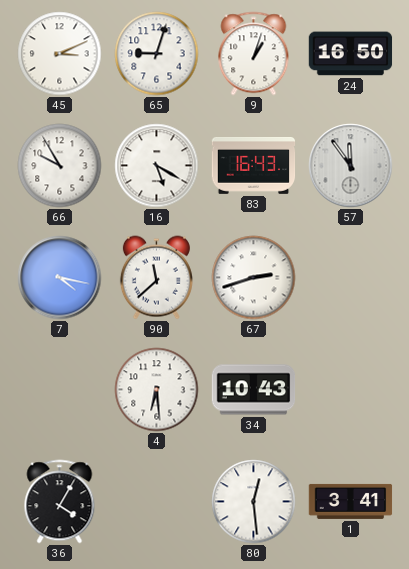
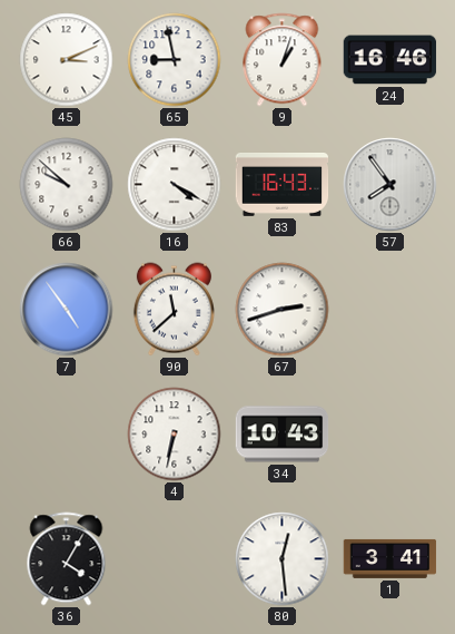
65: 9:03 -> 8:58 (175, 60)
24: 16:50 -> 16:46 (390, 60)
66: 9:55 -> 9:52 (67, 185)
16: 5:20 -> 4:20 (175, 185)
57: 11:54 -> 7:54 (390, 185)
7: 4:17 -> 4:54 (67, 310)
4: 6:29 -> 6:32 (175, 435)
